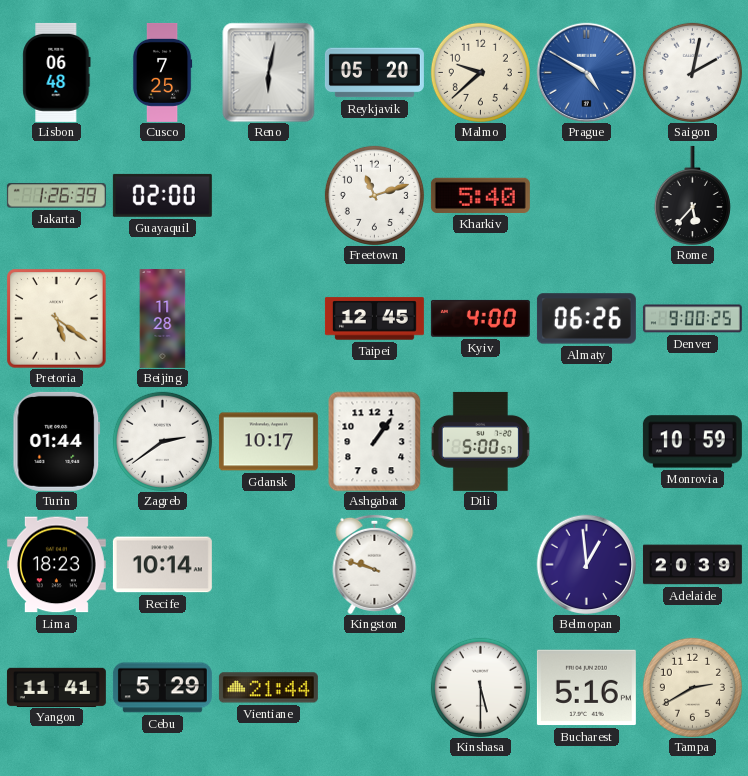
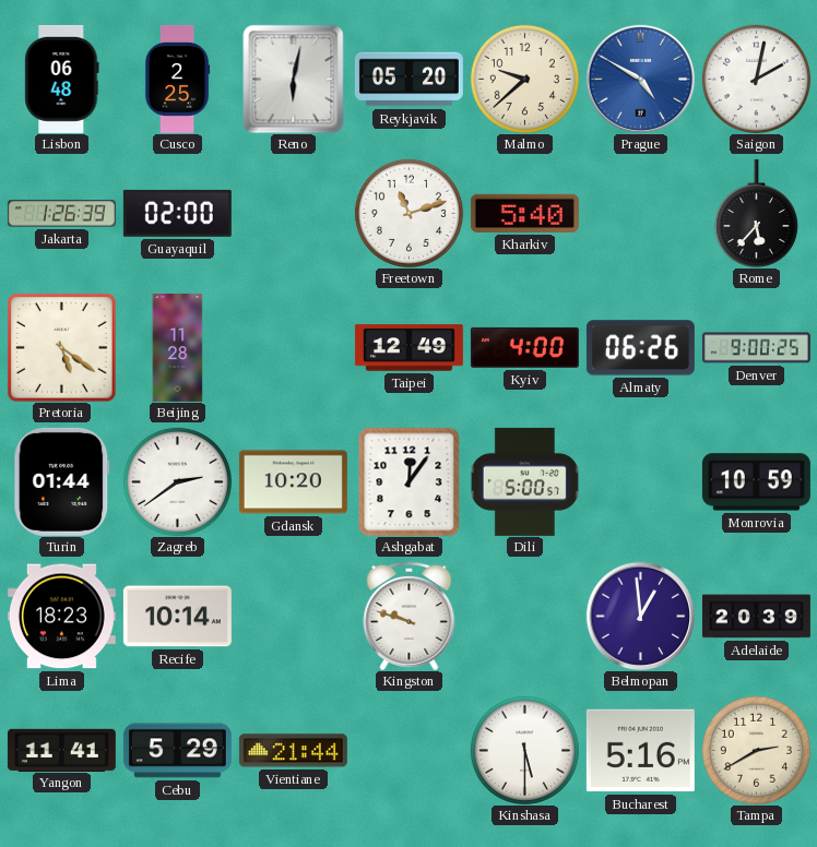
Cusco: 7:25 -> 2:25 (177, 79)
Taipei: 12:45 -> 12:49 (408, 348)
Gdansk: 10:17 -> 10:20 (293, 482)
Ashgabat: 1:06 -> 12:06 (410, 481)
